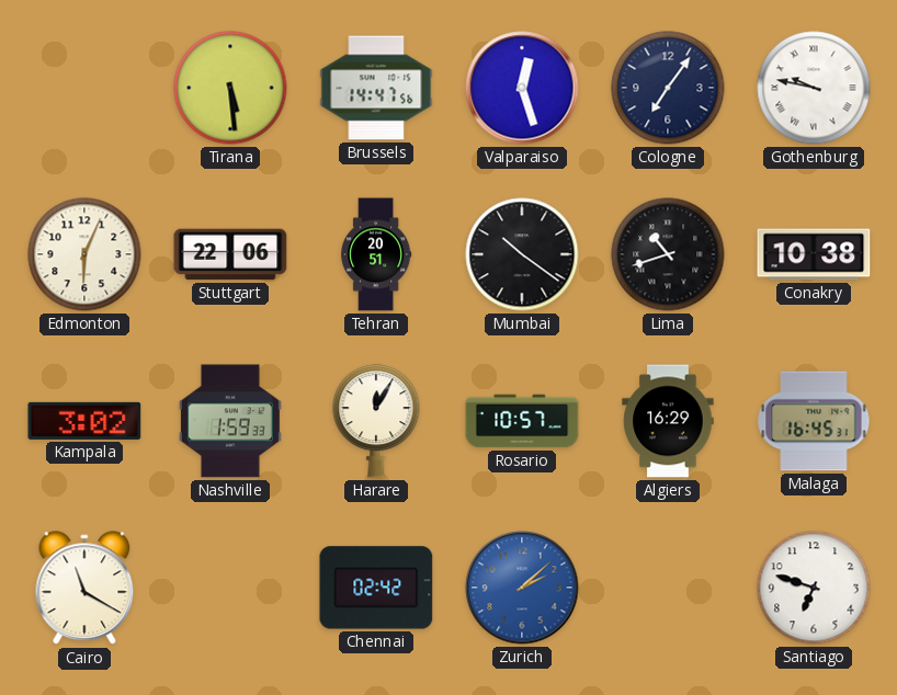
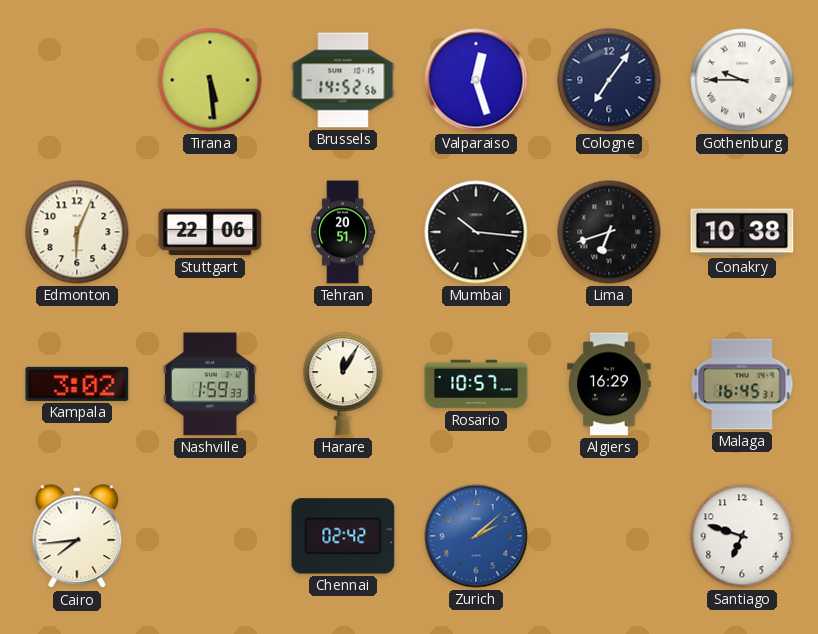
Brussels: 14:47 -> 14:52 (343, 80)
Gothenburg: 9:47 -> 9:45 (742, 80)
Mumbai: 10:21 -> 10:16 (476, 232)
Lima: 10:42 -> 6:42 (609, 232)
Cairo: 11:20 -> 7:44 (77, 537)
